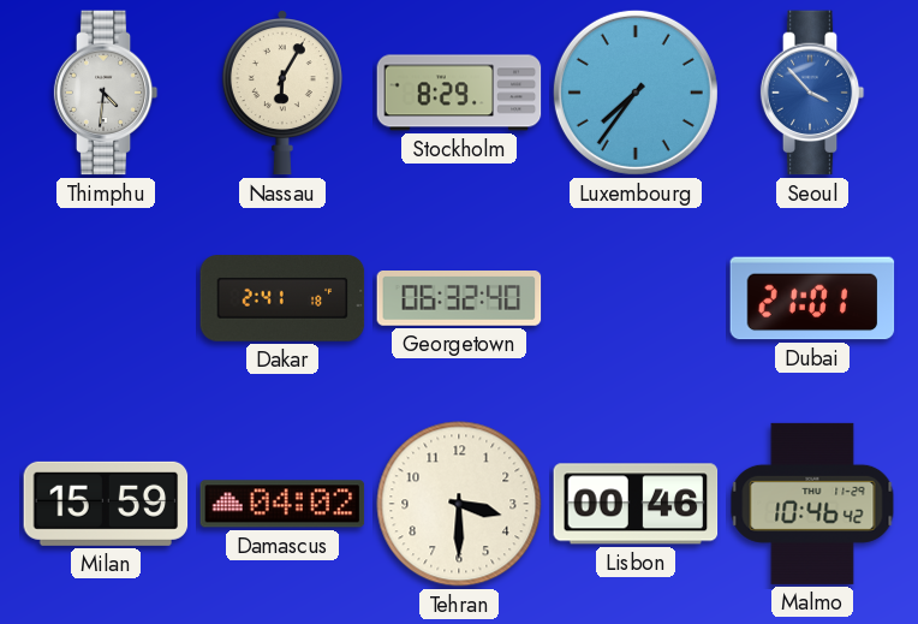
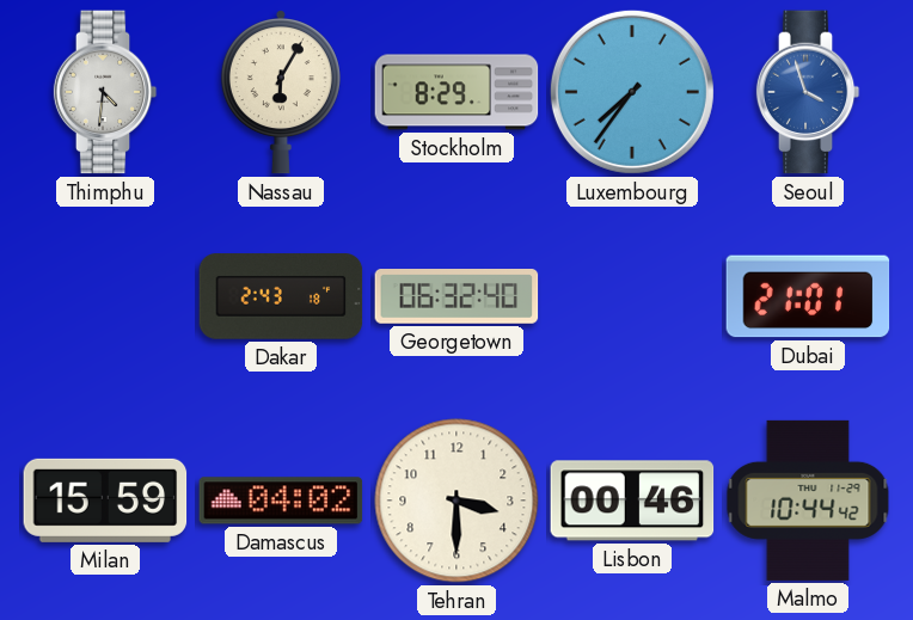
Seoul: 3:53 -> 3:57 (808, 92)
Dakar: 2:41 -> 2:43 (281, 296)
Malmo: 10:46 -> 10:44 (808, 501)
